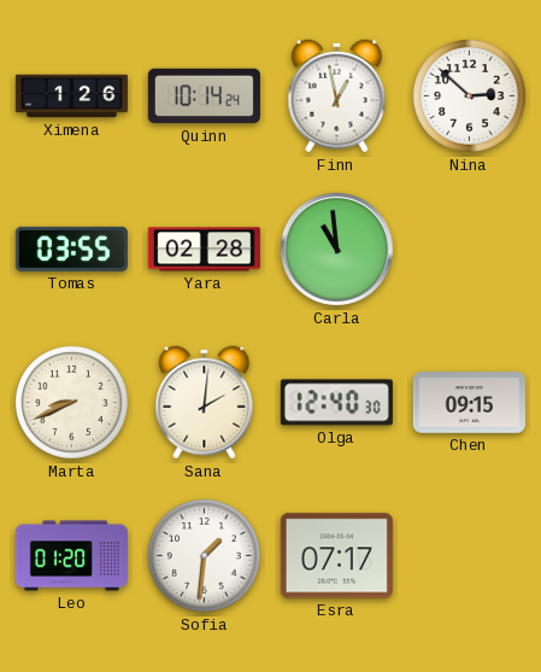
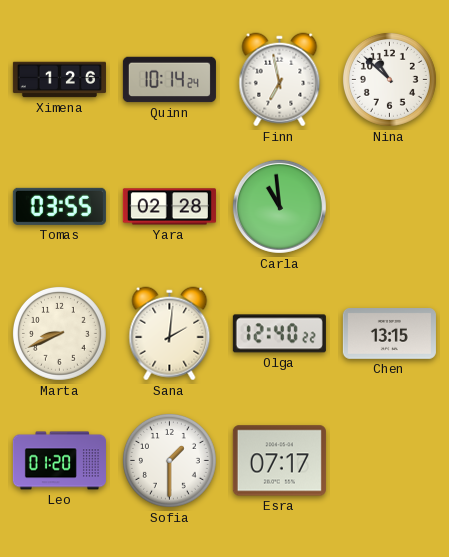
Finn: 12:58 -> 6:58 (280, 80)
Nina: 2:52 -> 10:52 (389, 79)
Olga: 12:40:30 -> 12:40:22 (279, 334)
Chen: 09:15 -> 13:15 (389, 334)
Sofia: 1:31 -> 1:30 (169, 460)
